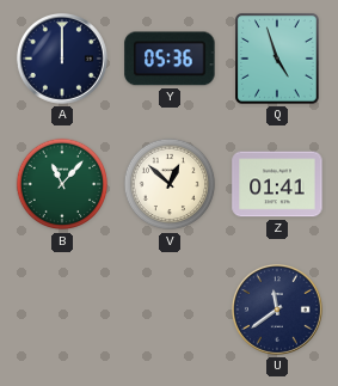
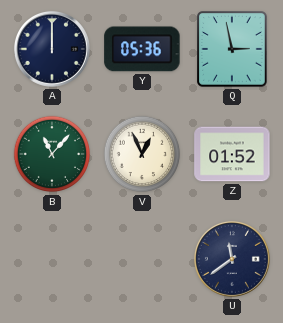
Q: 4:57 -> 2:58 (232, 49)
V: 12:52 -> 12:56 (142, 154)
Z: 01:41 -> 01:52 (232, 154)
